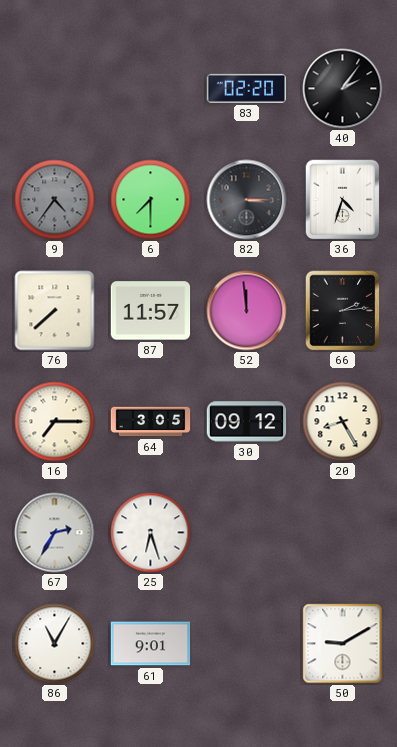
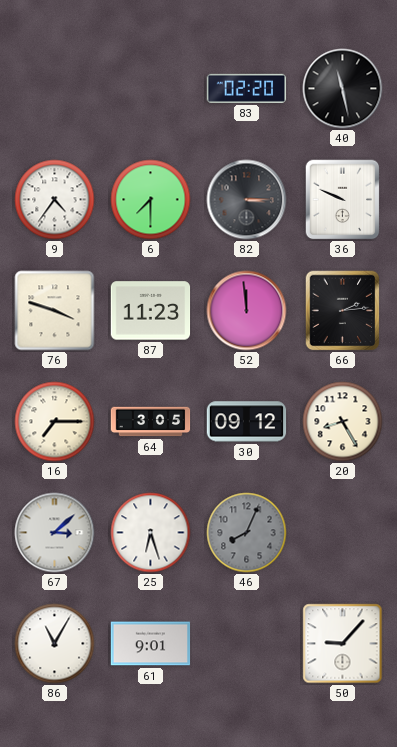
40: 2:06 -> 11:28 (343, 89)
9 dial: grey -> white (55, 200)
36: 4:33 -> 9:49 (343, 200)
76: 7:38 -> 3:48 (55, 311)
87: 11:57 -> 11:23 (151, 311)
67: 2:35 -> 3:08 (55, 533)
46: none -> 8:04 (247, 533)
50: 9:10 -> 9:07 (343, 644)
